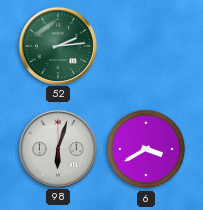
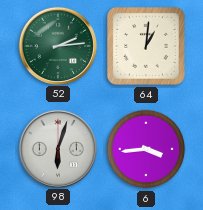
64: none -> 1:01 (146, 46)
6: 3:40 -> 3:44 (146, 149)
